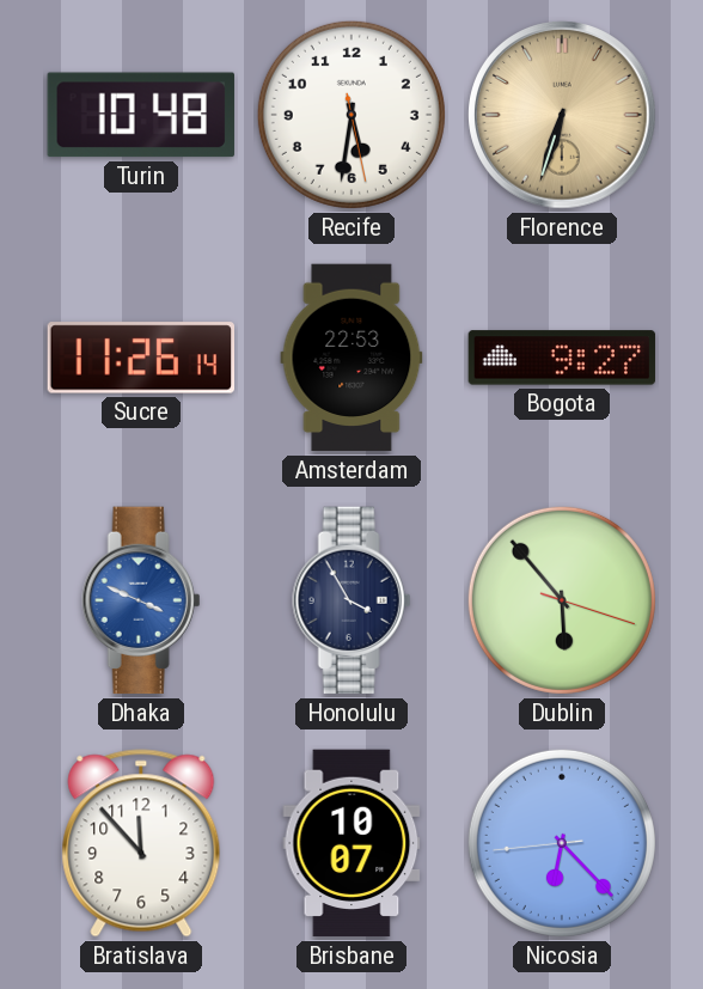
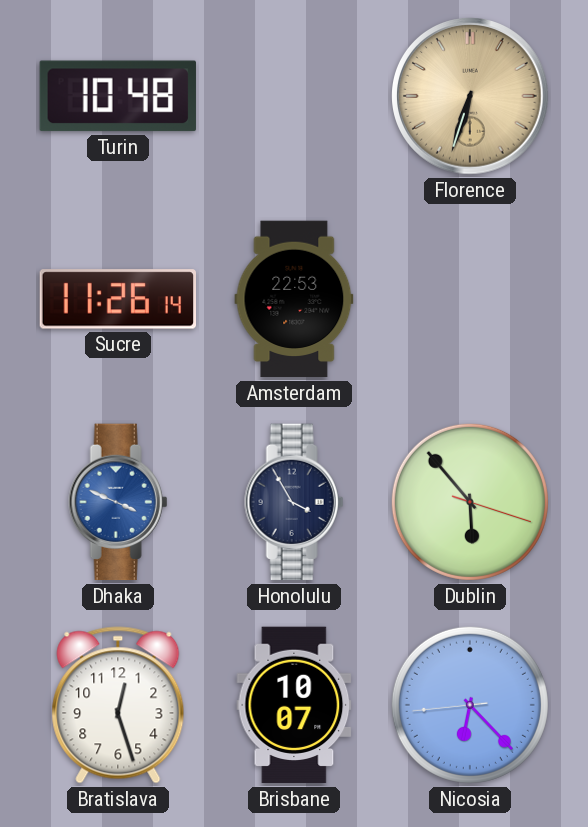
Recife: 5:31 -> none (351, 115)
Bogota: 9:27 -> none (562, 358)
Bratislava: 11:53 -> 12:27 (118, 705)
